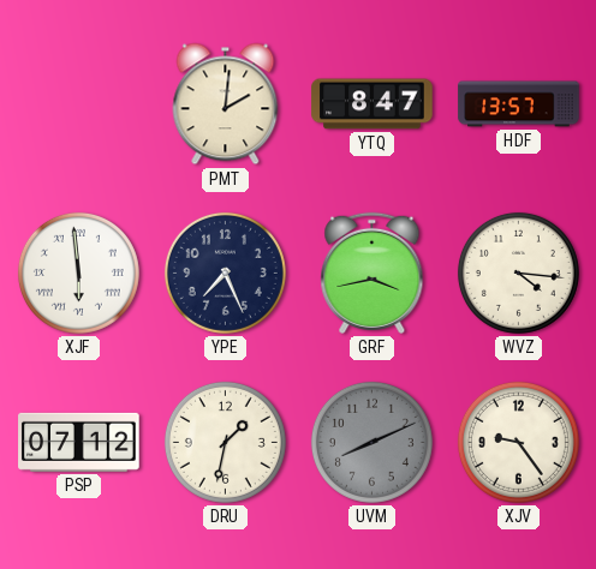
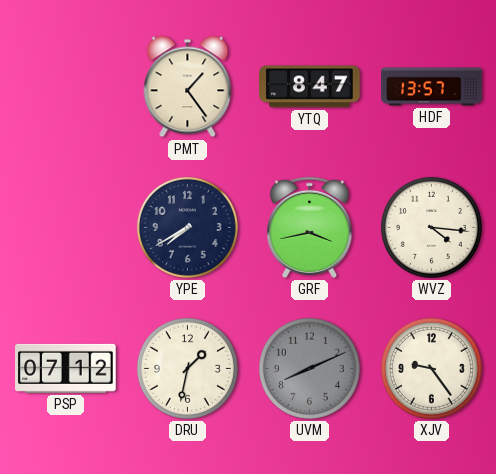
PMT: 2:01 -> 1:24 (188, 87)
XJF: 5:59 -> none (78, 272)
YPE: 7:26 -> 7:40 (187, 227)
